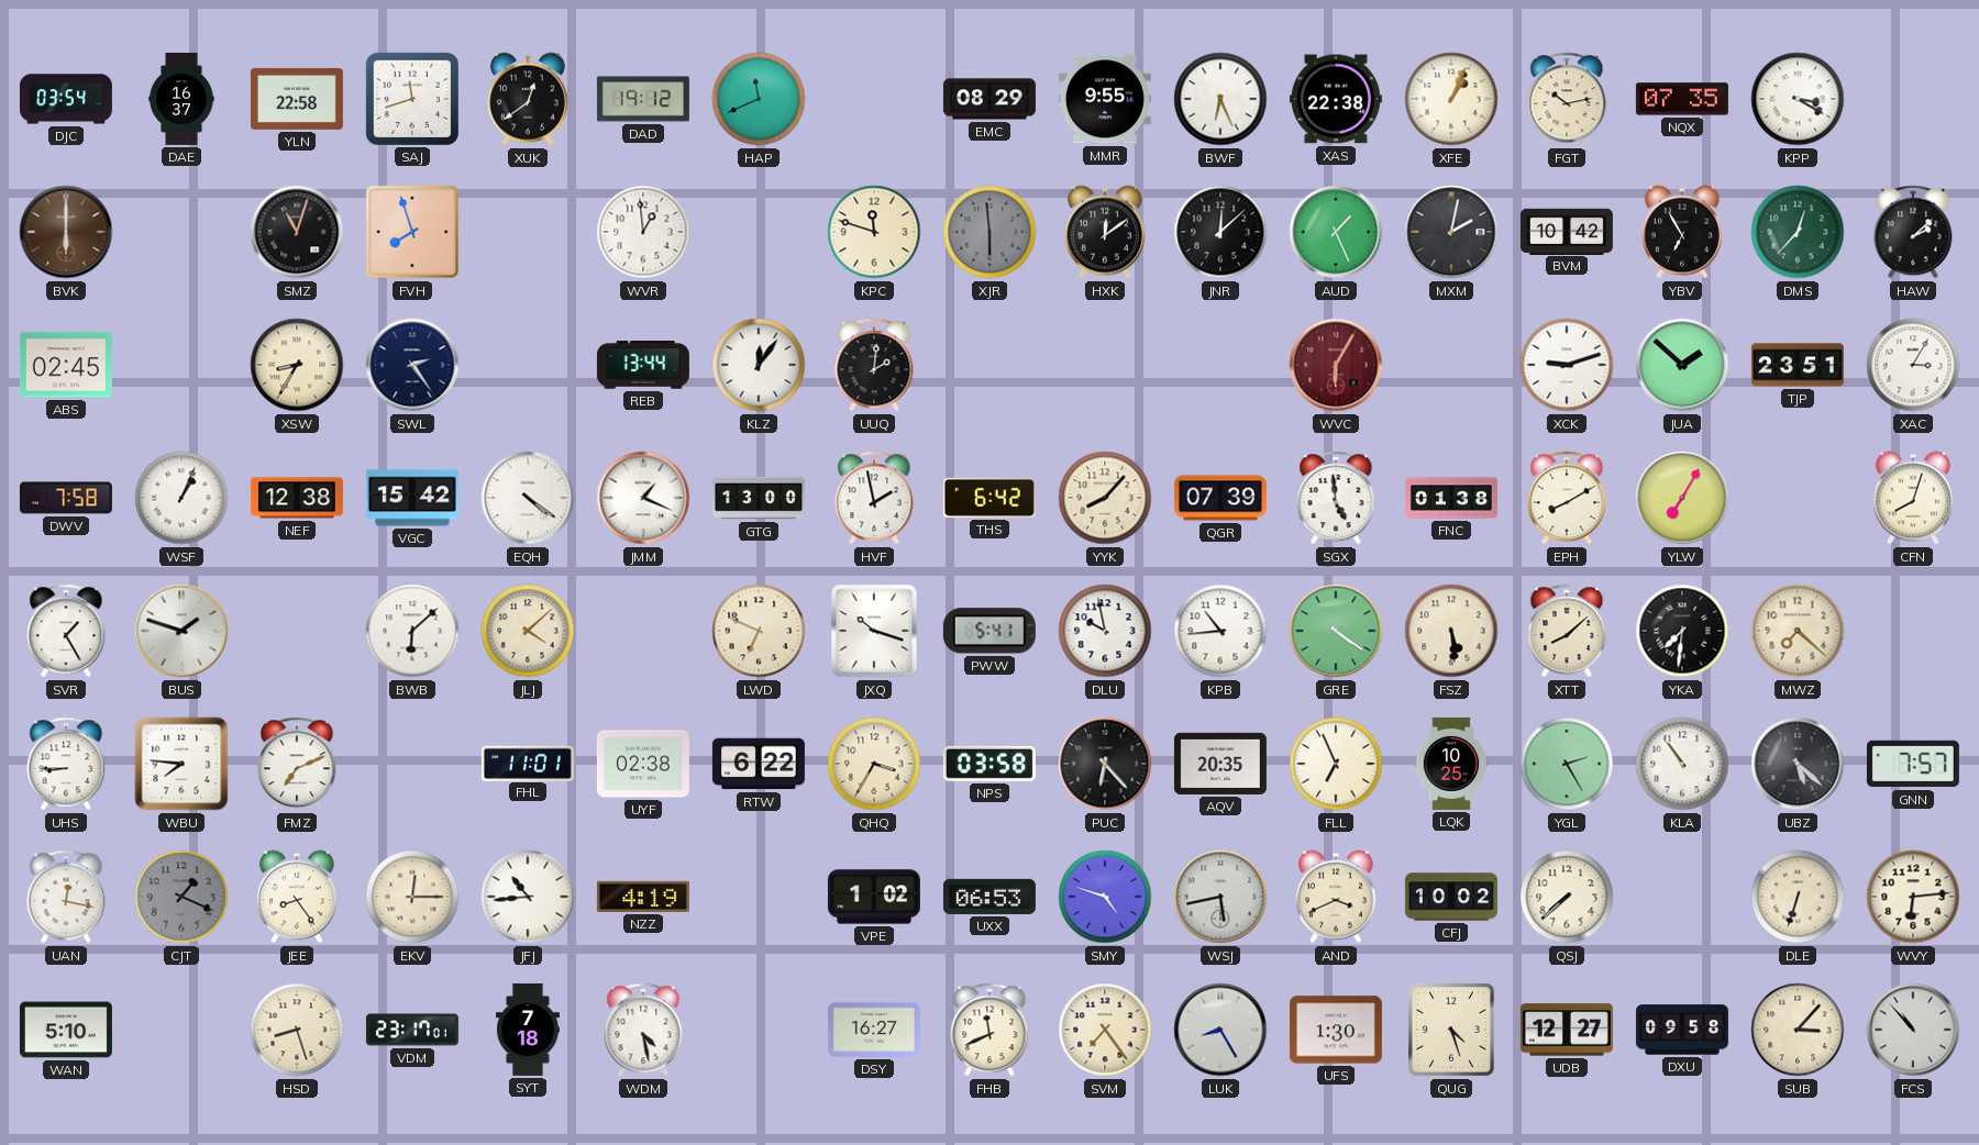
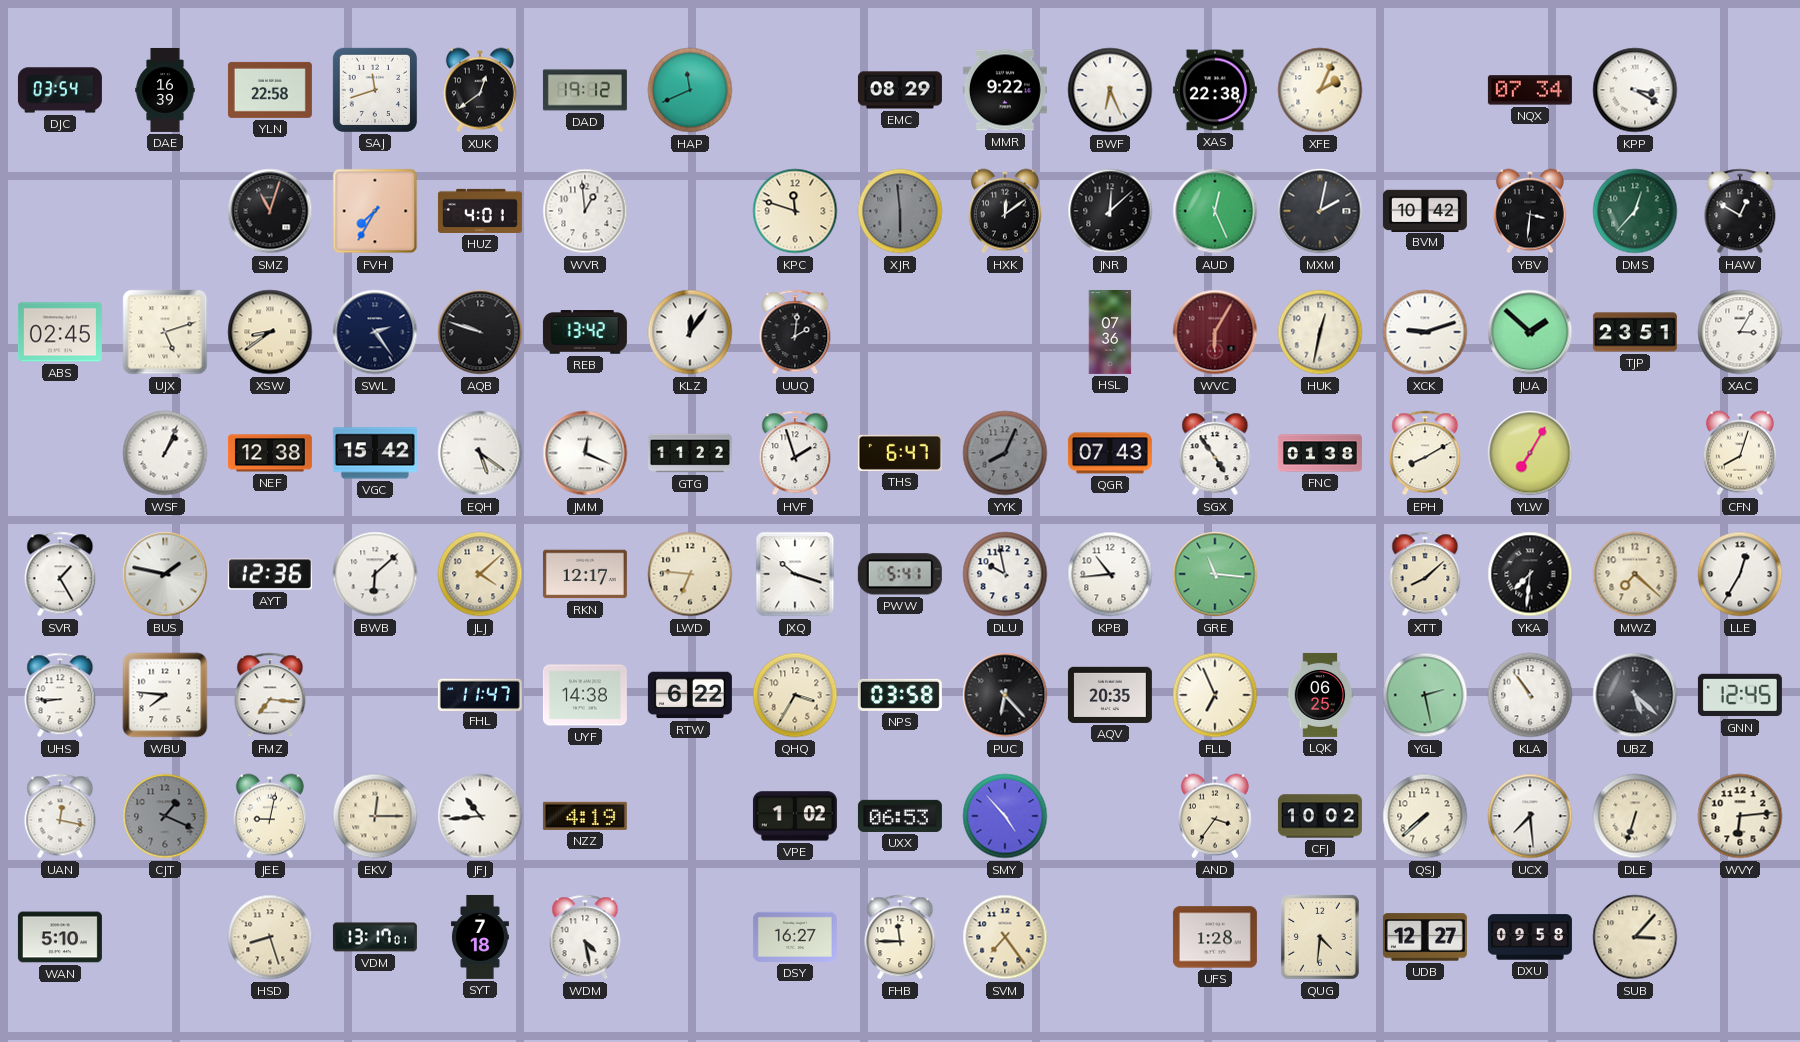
DAE: 16:37 -> 16:39 (165, 90)
MMR: 9:55 -> 9:22 (1005, 90)
XFE: 1:04 -> 2:04 (1320, 90)
FGT: 10:13 -> none (1567, 99)
NQX: 07:35 -> 07:34 (1530, 90)
BVK: 6:00 -> none (66, 232)
FVH: 7:57 -> 7:35 (375, 211)
HUZ: none -> 4:01 (480, 211)
AUD: 1:26 -> 12:26 (1215, 211)
YBV: 6:55 -> 3:31 (1530, 211)
HAW: 2:08 -> 12:50 (1740, 211)
UJX: none -> 5:12 (165, 332)
XSW: 8:35 -> 8:39 (270, 332)
AQB: none -> 9:48 (480, 332)
REB: 13:44 -> 13:42 (585, 332)
HSL: none -> 07:36 (1110, 332)
HUK: none -> 12:32 (1320, 332)
DWV: 7:58 -> none (66, 498)
EQH: 4:21 -> 5:21 (480, 453)
JMM: 1:19 -> 12:19 (585, 453)
GTG: 13:00 -> 11:22 (690, 453)
HVF: 1:58 -> 1:57 (795, 453)
THS: 6:42 -> 6:47 (900, 453)
YYK: 8:07 -> 8:04 (1005, 453)
YYK dial: cream -> grey (1005, 453)
QGR: 07:39 -> 07:43 (1110, 453)
SGX: 4:59 -> 4:54 (1215, 453)
BUS: 1:48 -> 1:47 (165, 574)
AYT: none -> 12:36 (270, 574)
RKN: none -> 12:17 (585, 574)
LWD: 6:49 -> 6:46 (690, 574)
GRE: 4:21 -> 11:16 (1215, 574)
FSZ: 5:29 -> none (1451, 631)
LLE: none -> 12:35 (1740, 574)
FMZ: 7:11 -> 7:16 (270, 695)
FHL: 11:01 -> 11:47 (480, 694)
UYF: 02:38 -> 14:38 (585, 695)
LQK: 10:25 -> 06:25 (1320, 695)
YGL: 2:25 -> 2:28 (1425, 695)
GNN: 7:57 -> 12:45 (1740, 695)
JEE: 8:24 -> 9:02 (270, 816)
SMY: 4:48 -> 4:53 (1005, 816)
WSJ: 5:43 -> none (1220, 897)
AND: 3:41 -> 3:36 (1215, 816)
UCX: none -> 7:29 (1530, 816)
VDM: 23:17 -> 13:17 (375, 937)
FHB: 11:41 -> 11:45 (900, 937)
LUK: 8:25 -> none (1220, 1030)
UFS: 1:30 -> 1:28 (1215, 937)
QUG: 4:27 -> 4:31 (1320, 937)
FCS: 10:53 -> none (1913, 1030)
